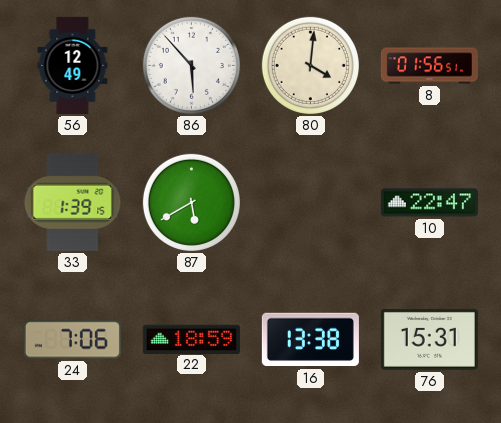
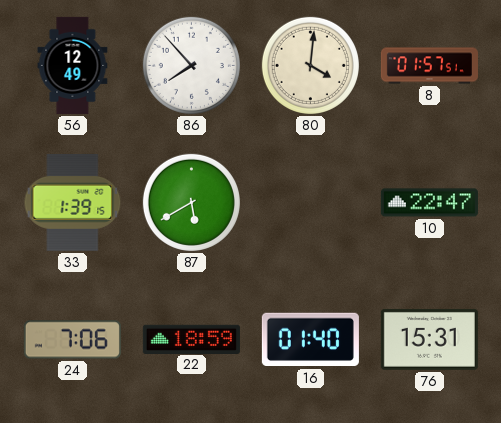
86: 5:53 -> 7:53 (191, 65)
8: 01:56 -> 01:57 (429, 66)
16: 13:38 -> 01:40 (310, 340)
